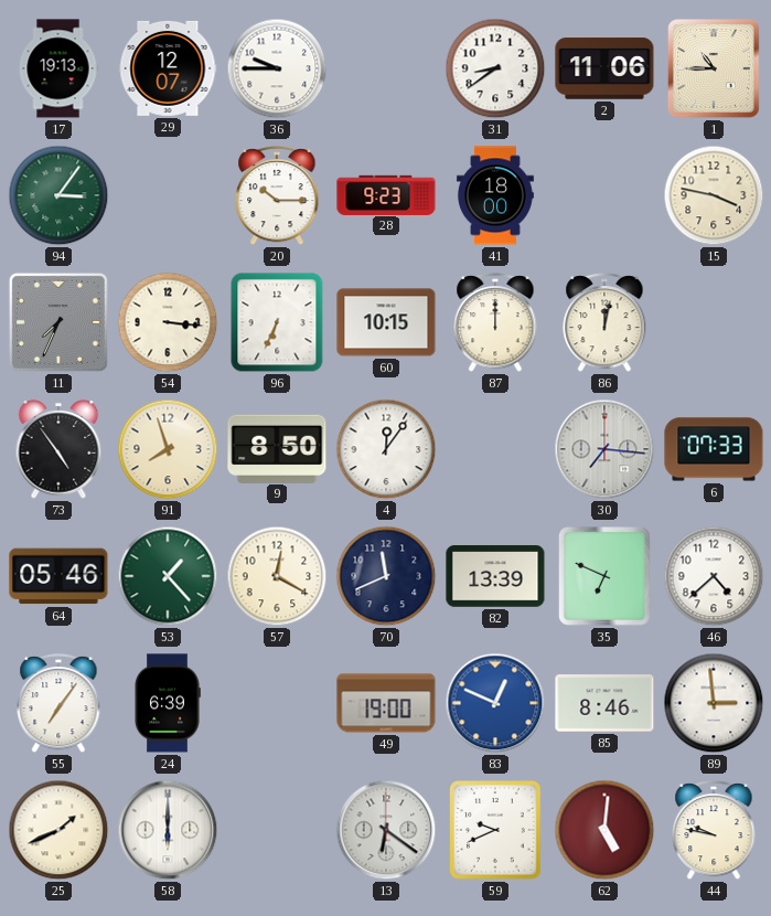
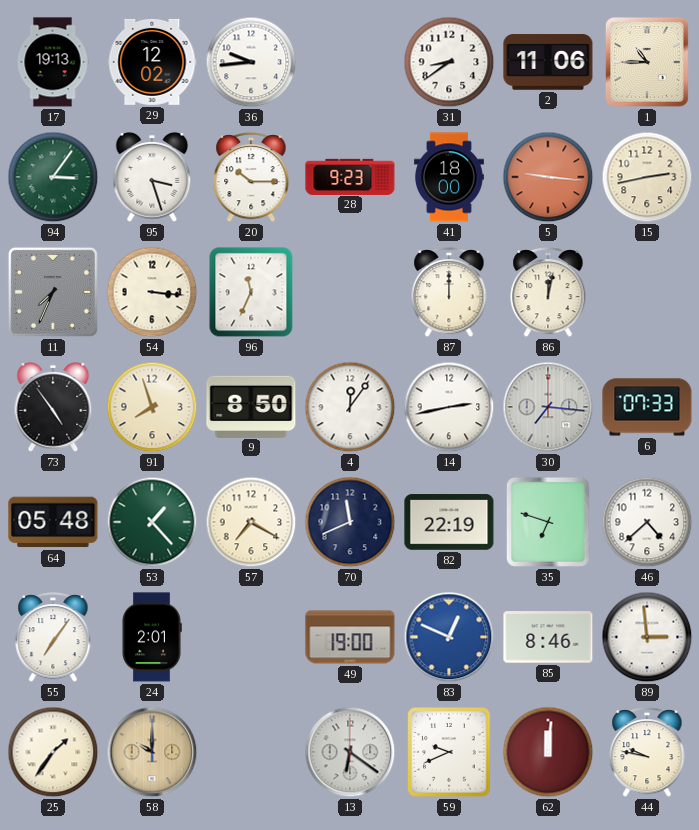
29: 12:07 -> 12:02 (152, 62)
36: 9:45 -> 9:44 (251, 62)
95: none -> 3:27 (152, 178)
5: none -> 9:16 (548, 177)
15: 3:47 -> 2:43 (647, 177)
96: 6:34 -> 11:34 (251, 292)
60: 10:15 -> none (386, 322)
14: none -> 2:43 (449, 407)
64: 05:46 -> 05:48 (53, 522)
57: 12:20 -> 7:20 (251, 522)
82: 13:39 -> 22:19 (449, 522)
35: 6:49 -> 6:48 (548, 523)
24: 6:39 -> 2:01 (152, 637)
25: 1:41 -> 1:36 (53, 752)
58: 6:00 -> 10:00 (152, 752)
58 dial: white -> champagne (152, 752)
62: 5:01 -> 12:01 (548, 752)
